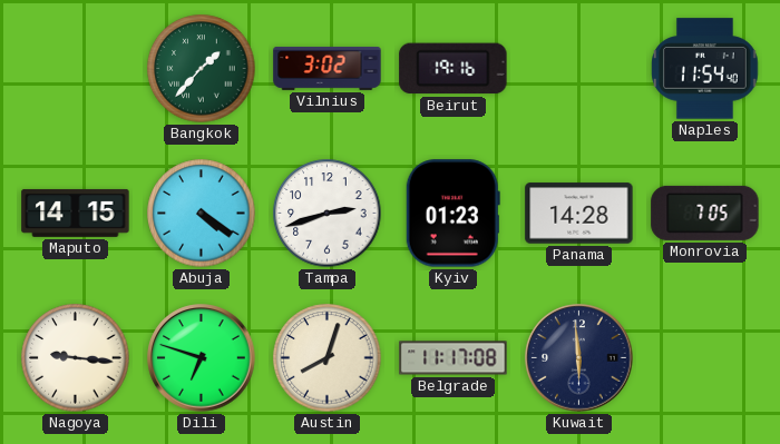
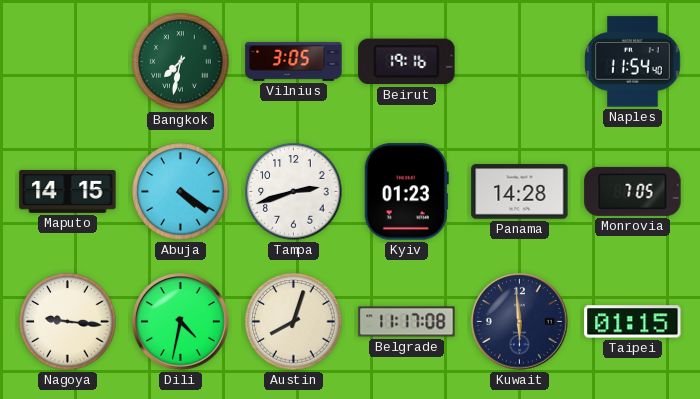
Bangkok: 1:37 -> 7:32 (181, 62)
Vilnius: 3:02 -> 3:05 (294, 61)
Dili: 6:48 -> 4:32 (181, 322)
Taipei: none -> 01:15 (633, 322)
